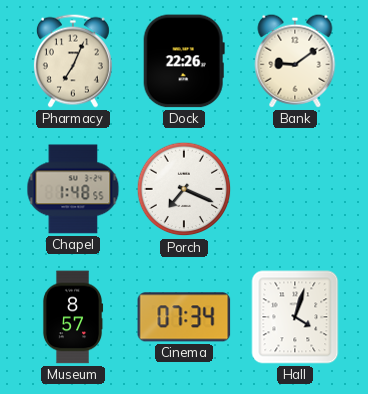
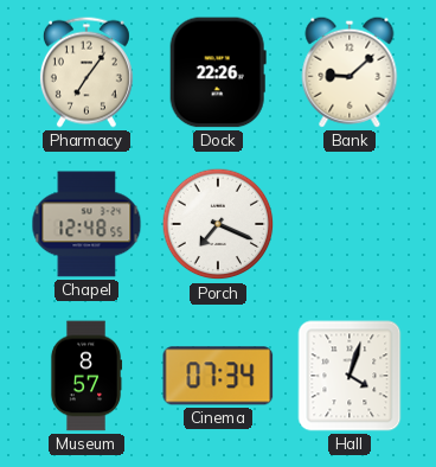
Pharmacy: 7:04 -> 7:06 (86, 72)
Bank: 9:09 -> 9:08 (350, 72)
Chapel: 1:48 -> 12:48 (86, 224)
